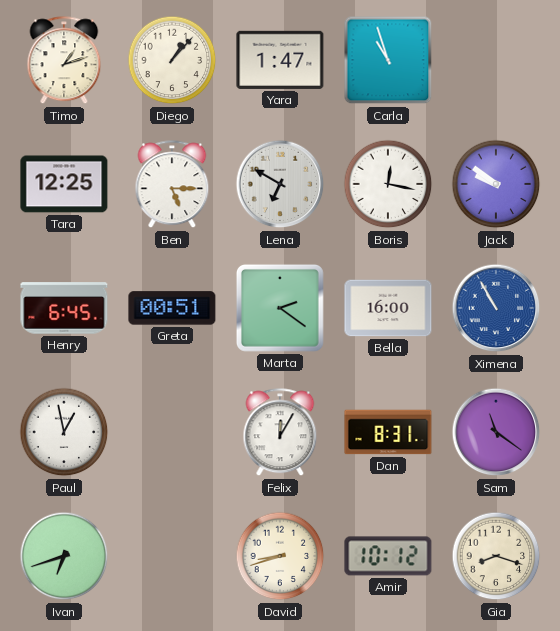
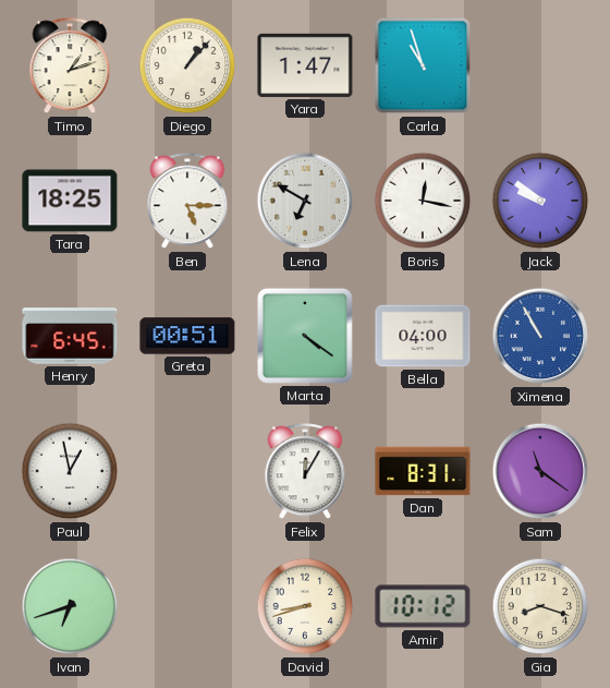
Tara: 12:25 -> 18:25 (70, 201)
Marta: 2:21 -> 4:21 (305, 336)
Bella: 16:00 -> 04:00 (423, 336)
